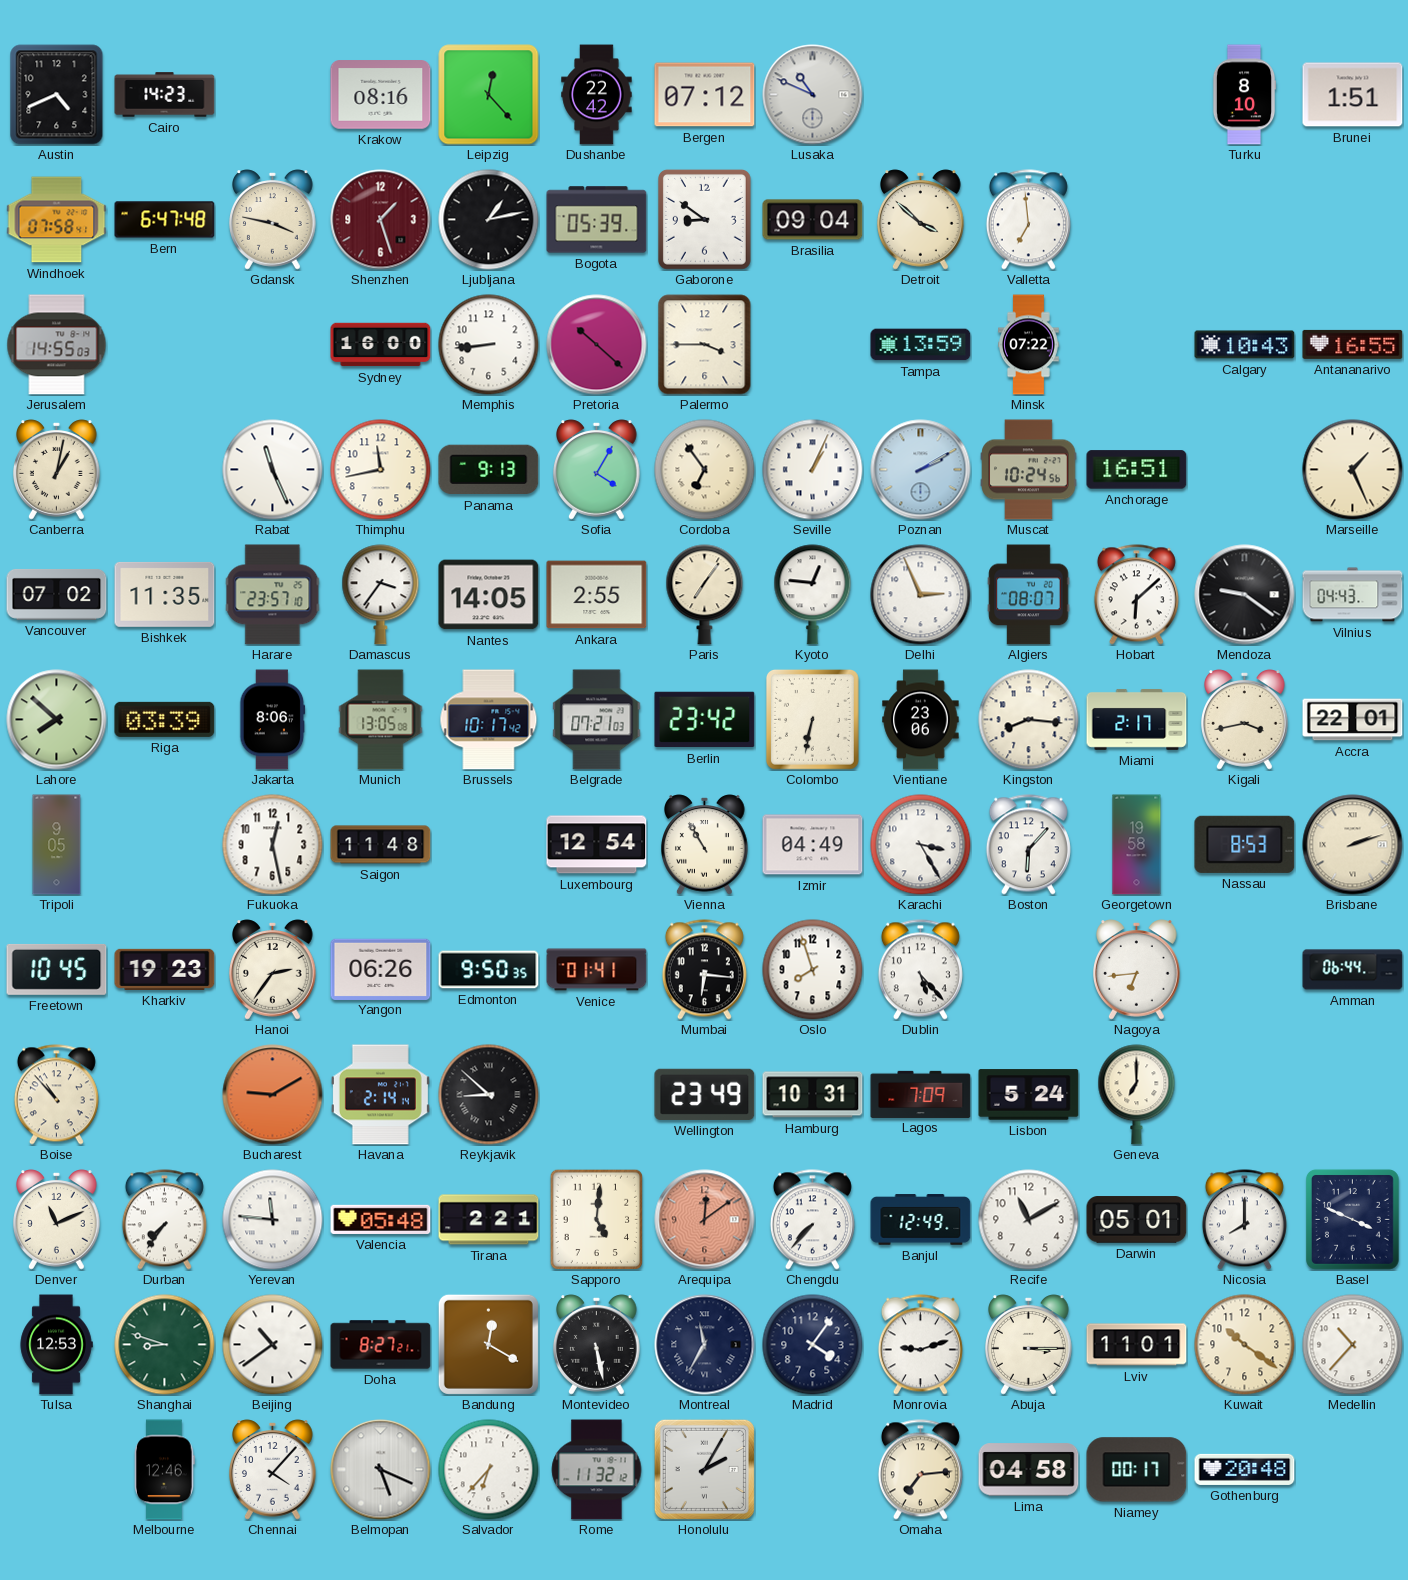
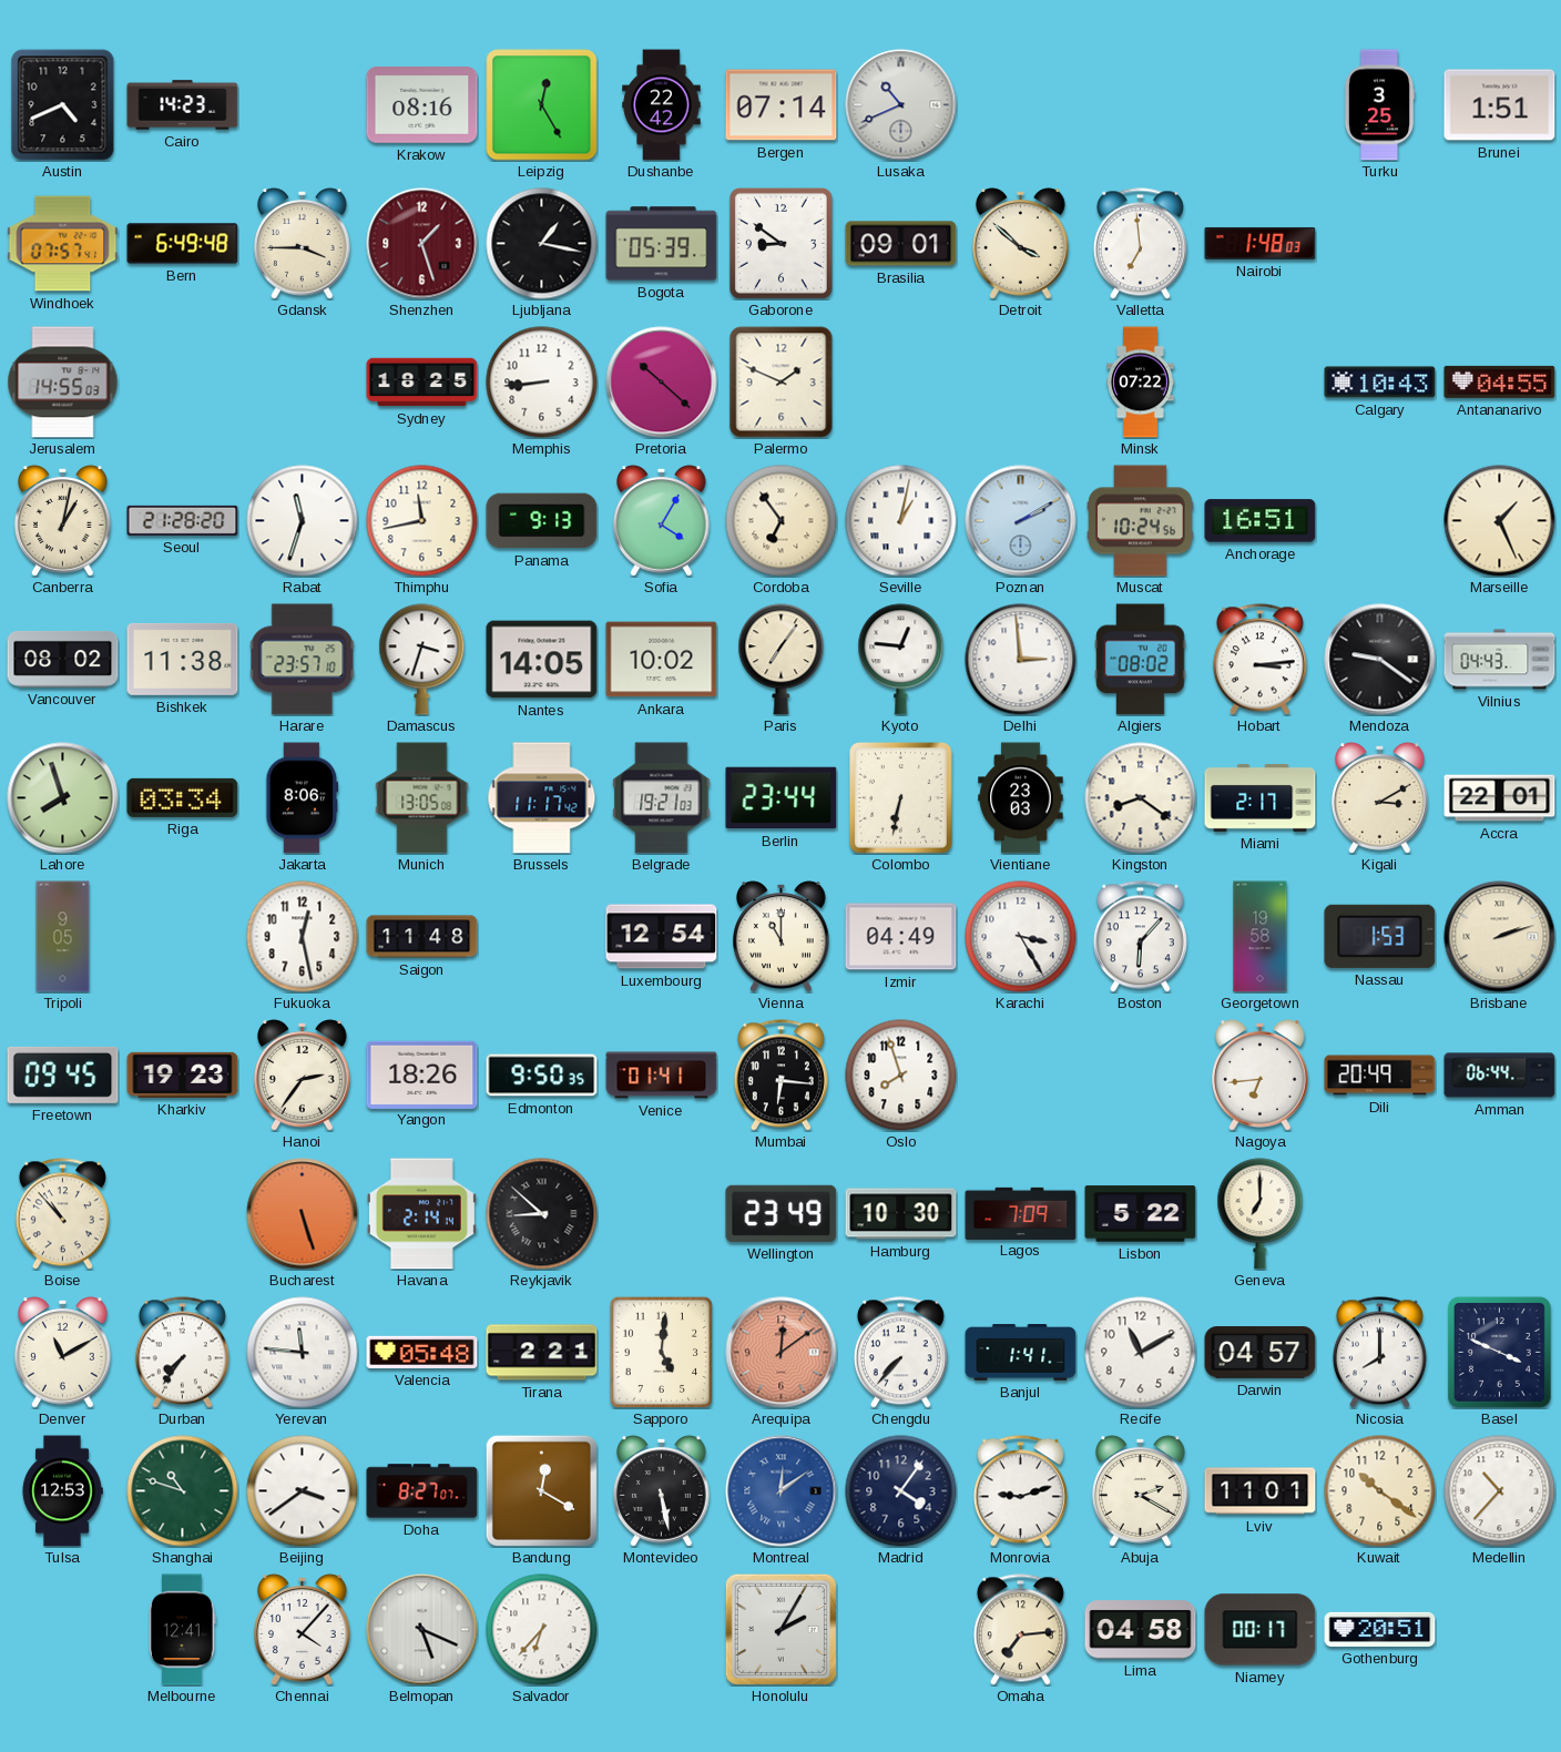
Leipzig: 12:23 -> 12:25 (542, 105)
Bergen: 07:12 -> 07:14 (782, 105)
Lusaka: 10:49 -> 10:41 (901, 105)
Turku: 8:10 -> 3:25 (1379, 105)
Windhoek: 07:58 -> 07:57 (63, 244)
Bern: 6:47 -> 6:49 (183, 244)
Gdansk: 3:47 -> 3:45 (303, 244)
Ljubljana: 1:13 -> 1:17 (542, 244)
Brasilia: 09:04 -> 09:01 (901, 244)
Nairobi: none -> 1:48 (1261, 243)
Sydney: 16:00 -> 18:25 (422, 383)
Palermo: 3:45 -> 1:49 (782, 383)
Tampa: 13:59 -> none (921, 345)
Antananarivo: 16:55 -> 04:55 (1500, 381)
Seoul: none -> 21:28 (183, 520)
Rabat: 11:26 -> 11:33 (303, 521)
Seville: 1:04 -> 1:02 (901, 521)
Vancouver: 07:02 -> 08:02 (63, 659)
Bishkek: 11:35 -> 11:38 (183, 659)
Damascus: 3:36 -> 3:33 (422, 660)
Ankara: 2:55 -> 10:02 (662, 660)
Delhi: 2:56 -> 2:59 (1021, 660)
Algiers: 08:07 -> 08:02 (1141, 660)
Hobart: 6:08 -> 3:14 (1259, 660)
Lahore: 7:52 -> 7:57 (63, 798)
Riga: 03:39 -> 03:34 (183, 797)
Brussels: 10:17 -> 11:17 (542, 798)
Belgrade: 07:21 -> 19:21 (662, 798)
Berlin: 23:42 -> 23:44 (782, 798)
Vientiane: 23:06 -> 23:03 (1021, 798)
Kingston: 8:16 -> 8:21 (1141, 798)
Kigali: 3:43 -> 3:10 (1380, 798)
Vienna: 10:55 -> 11:00 (782, 937)
Nassau: 8:53 -> 1:53 (1380, 936)
Freetown: 10:45 -> 09:45 (63, 1074)
Yangon: 06:26 -> 18:26 (422, 1074)
Dublin: 5:23 -> none (920, 970)
Dili: none -> 20:49 (1380, 1076)
Bucharest: 9:10 -> 5:27 (303, 1214)
Hamburg: 10:31 -> 10:30 (901, 1214)
Lisbon: 5:24 -> 5:22 (1141, 1214)
Denver: 11:11 -> 11:10 (63, 1353)
Banjul: 12:49 -> 1:41 (1021, 1353)
Darwin: 05:01 -> 04:57 (1261, 1353)
Shanghai: 8:48 -> 10:48 (183, 1491)
Beijing: 10:39 -> 3:39 (303, 1491)
Doha: 8:27:21 -> 8:27:07 (422, 1491)
Montreal: 11:35 -> 12:09 (782, 1491)
Montreal dial: navy -> blue (782, 1491)
Abuja: 3:15 -> 2:20 (1141, 1491)
Melbourne: 12:46 -> 12:41 (183, 1630)
Rome: 11:32 -> none (597, 1470)
Gothenburg: 20:48 -> 20:51 (1380, 1629)
